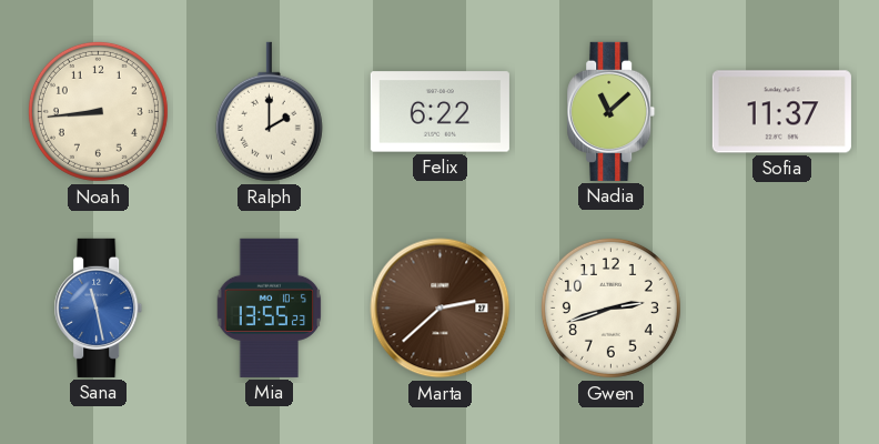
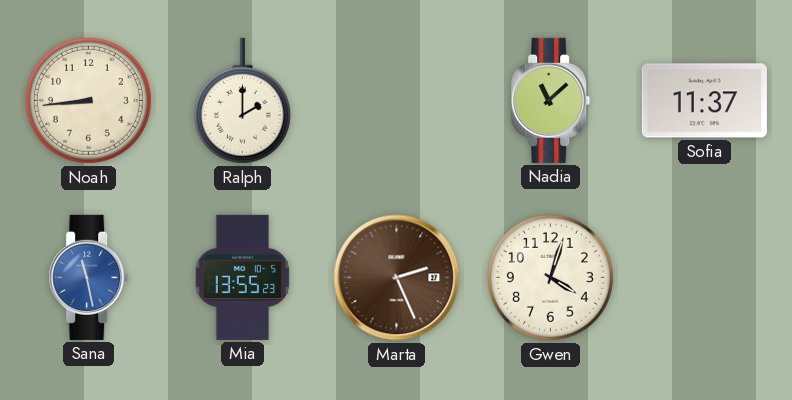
Felix: 6:22 -> none (439, 112)
Marta: 2:38 -> 2:26 (397, 278)
Gwen: 2:42 -> 4:03 (550, 277)
